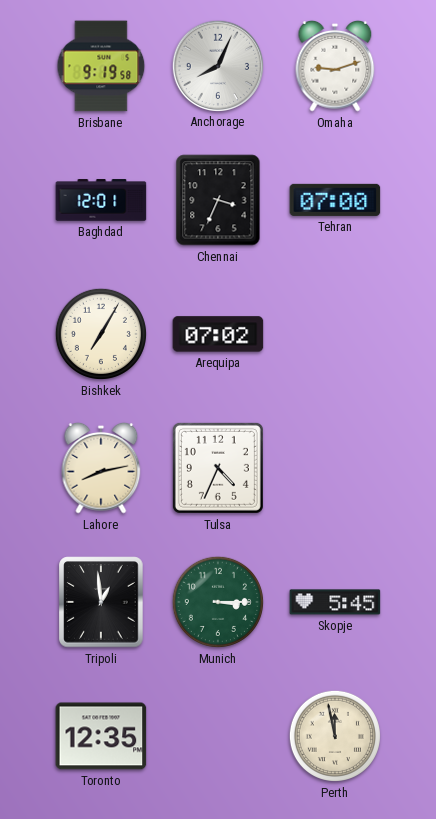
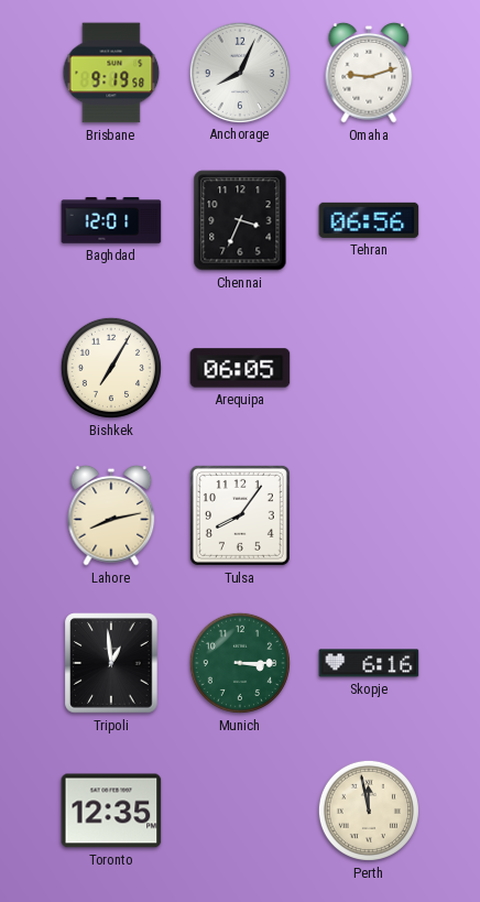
Tehran: 07:00 -> 06:56 (369, 220)
Arequipa: 07:02 -> 06:05 (240, 368)
Tulsa: 4:34 -> 8:06 (240, 515)
Skopje: 5:45 -> 6:16 (369, 663)
